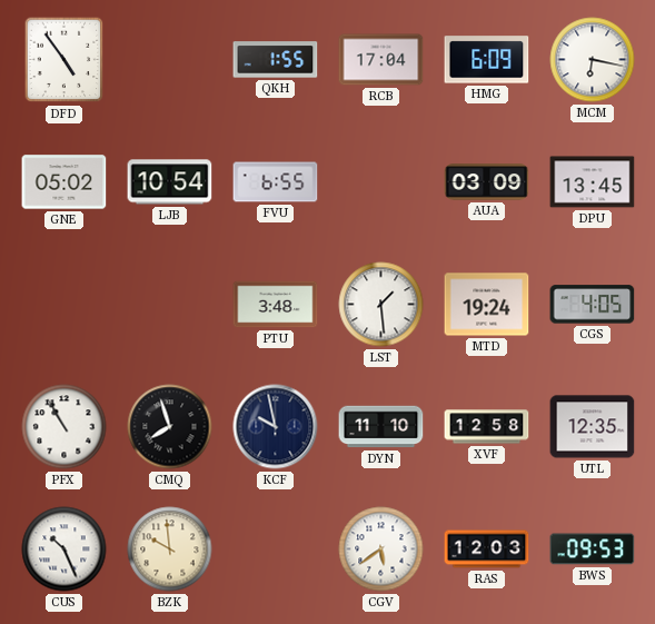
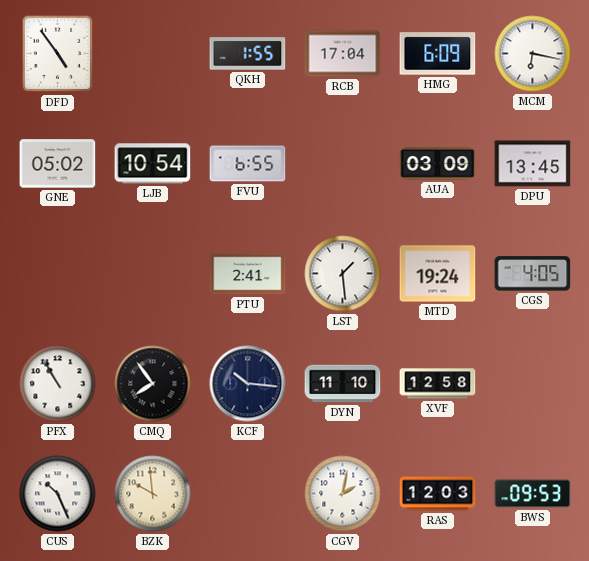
PTU: 3:48 -> 2:41 (248, 274)
CMQ: 7:57 -> 7:54 (153, 384)
KCF: 9:58 -> 10:16 (248, 384)
UTL: 12:35 -> none (593, 427)
CGV: 5:39 -> 2:02 (343, 494)
